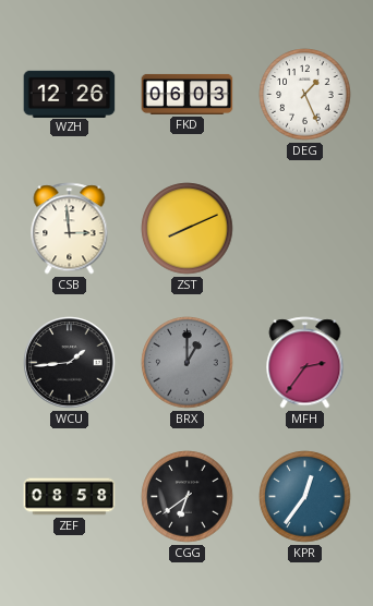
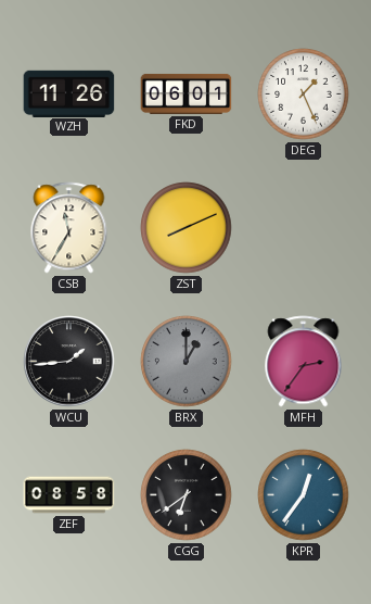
WZH: 12:26 -> 11:26 (69, 93)
FKD: 06:03 -> 06:01 (187, 93)
CSB: 2:59 -> 11:35 (69, 228)
